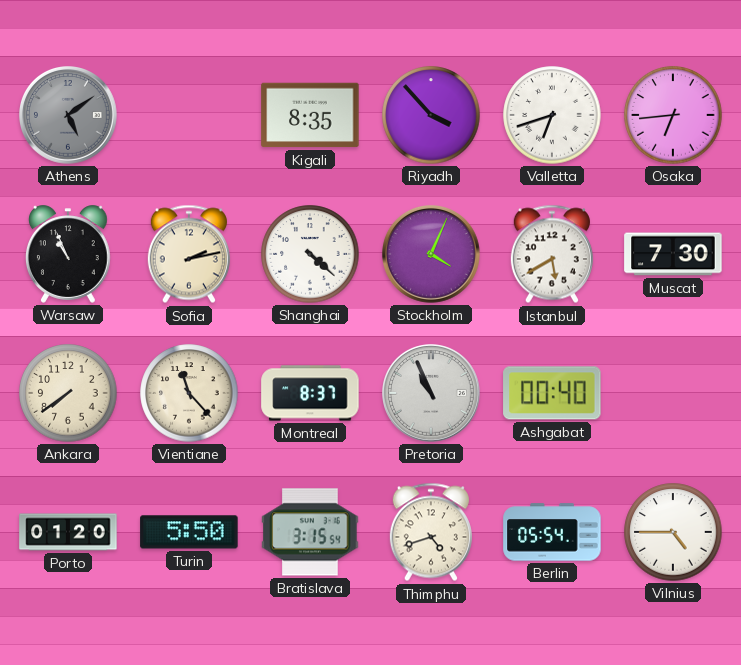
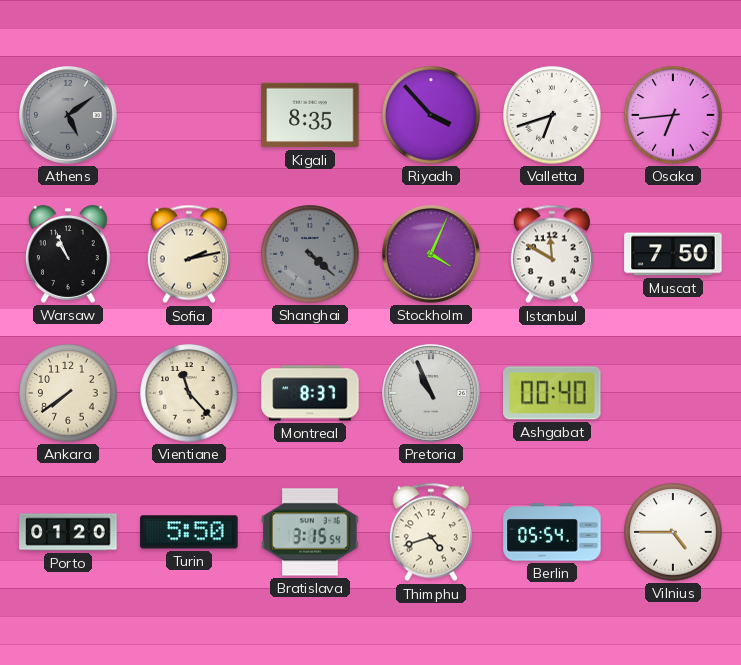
Shanghai dial: white -> grey (310, 254)
Istanbul: 5:40 -> 11:50 (552, 254)
Muscat: 7:30 -> 7:50 (673, 254)
